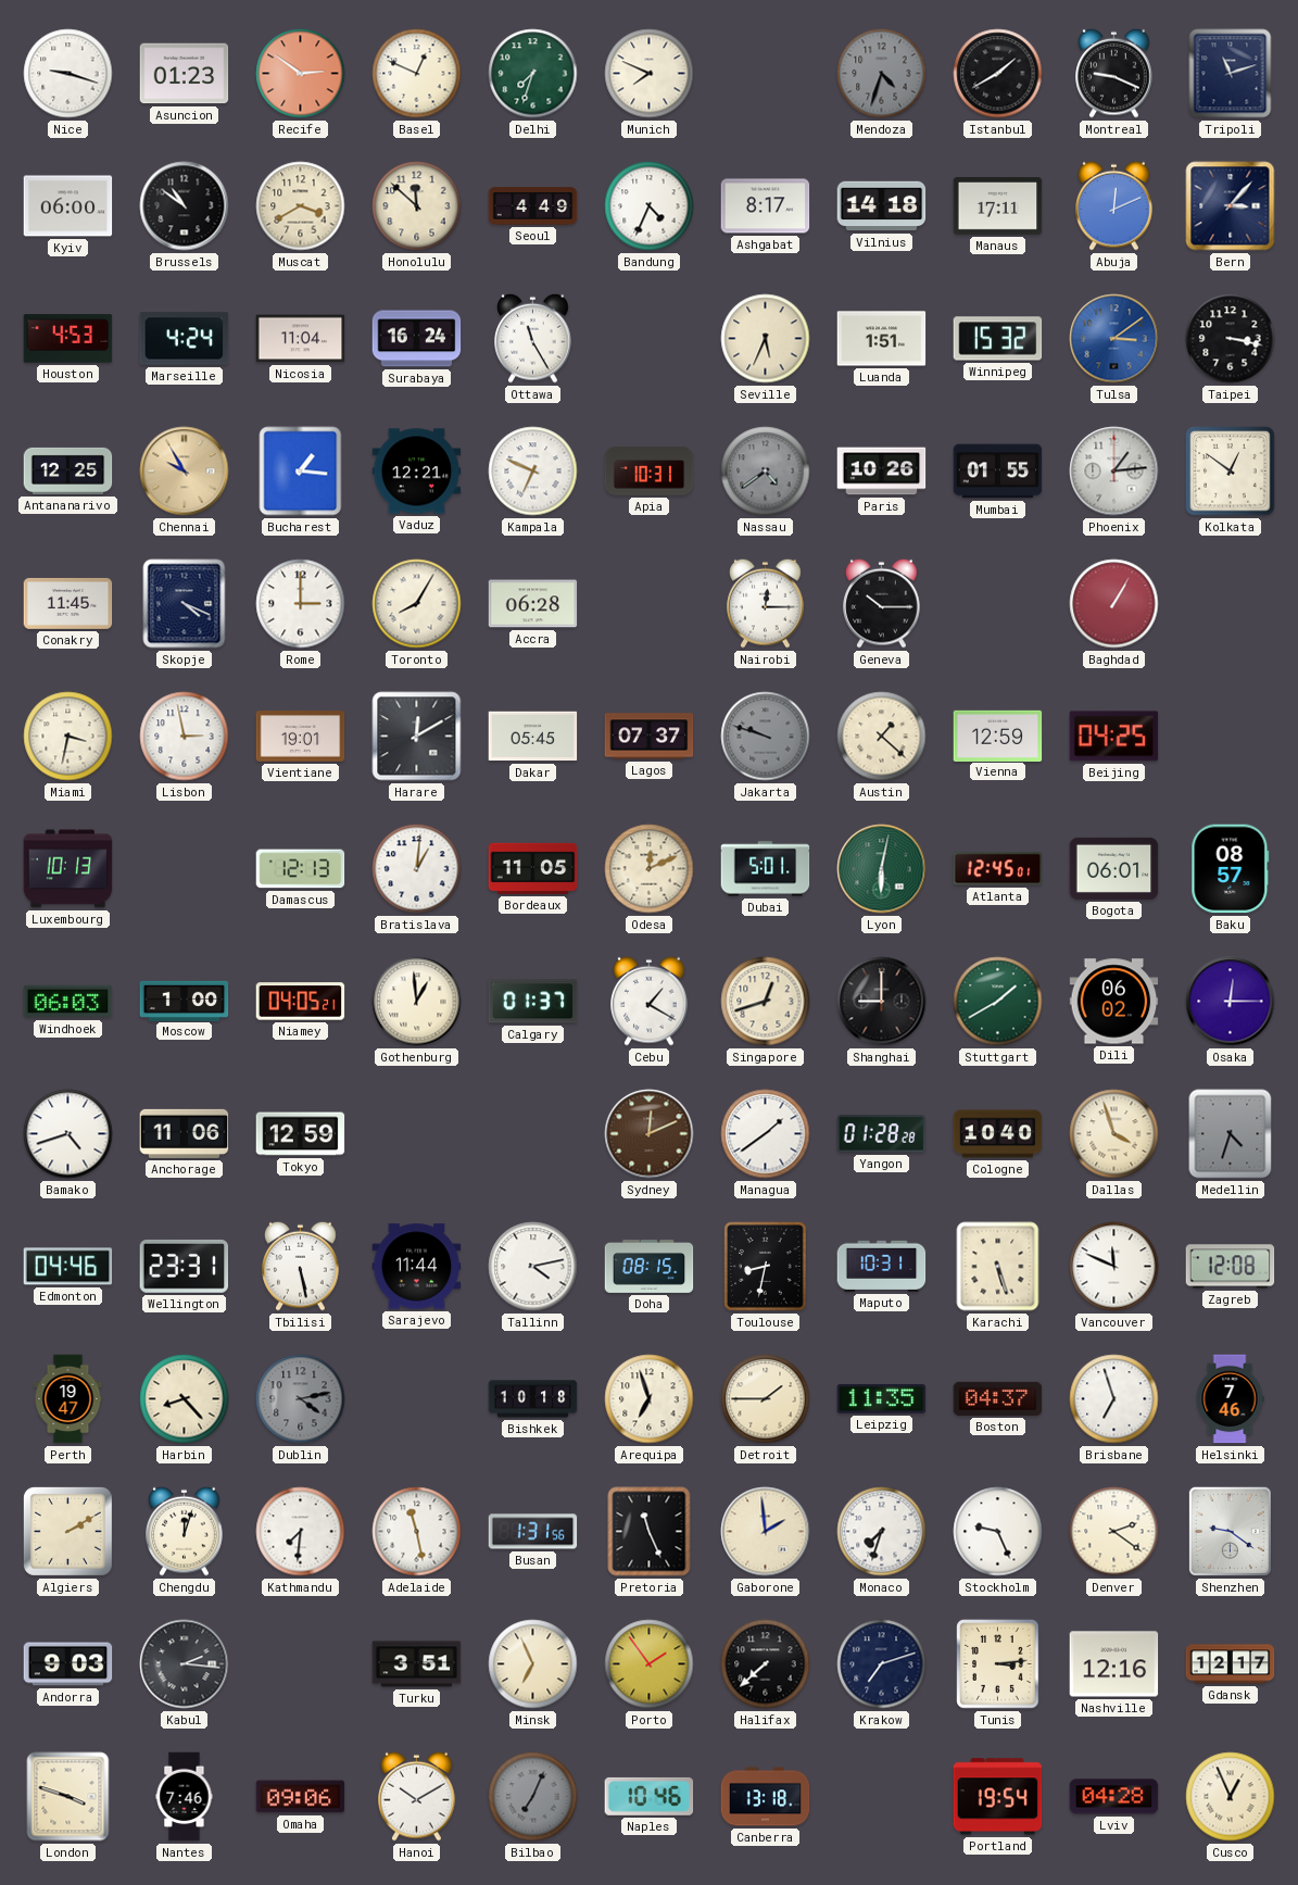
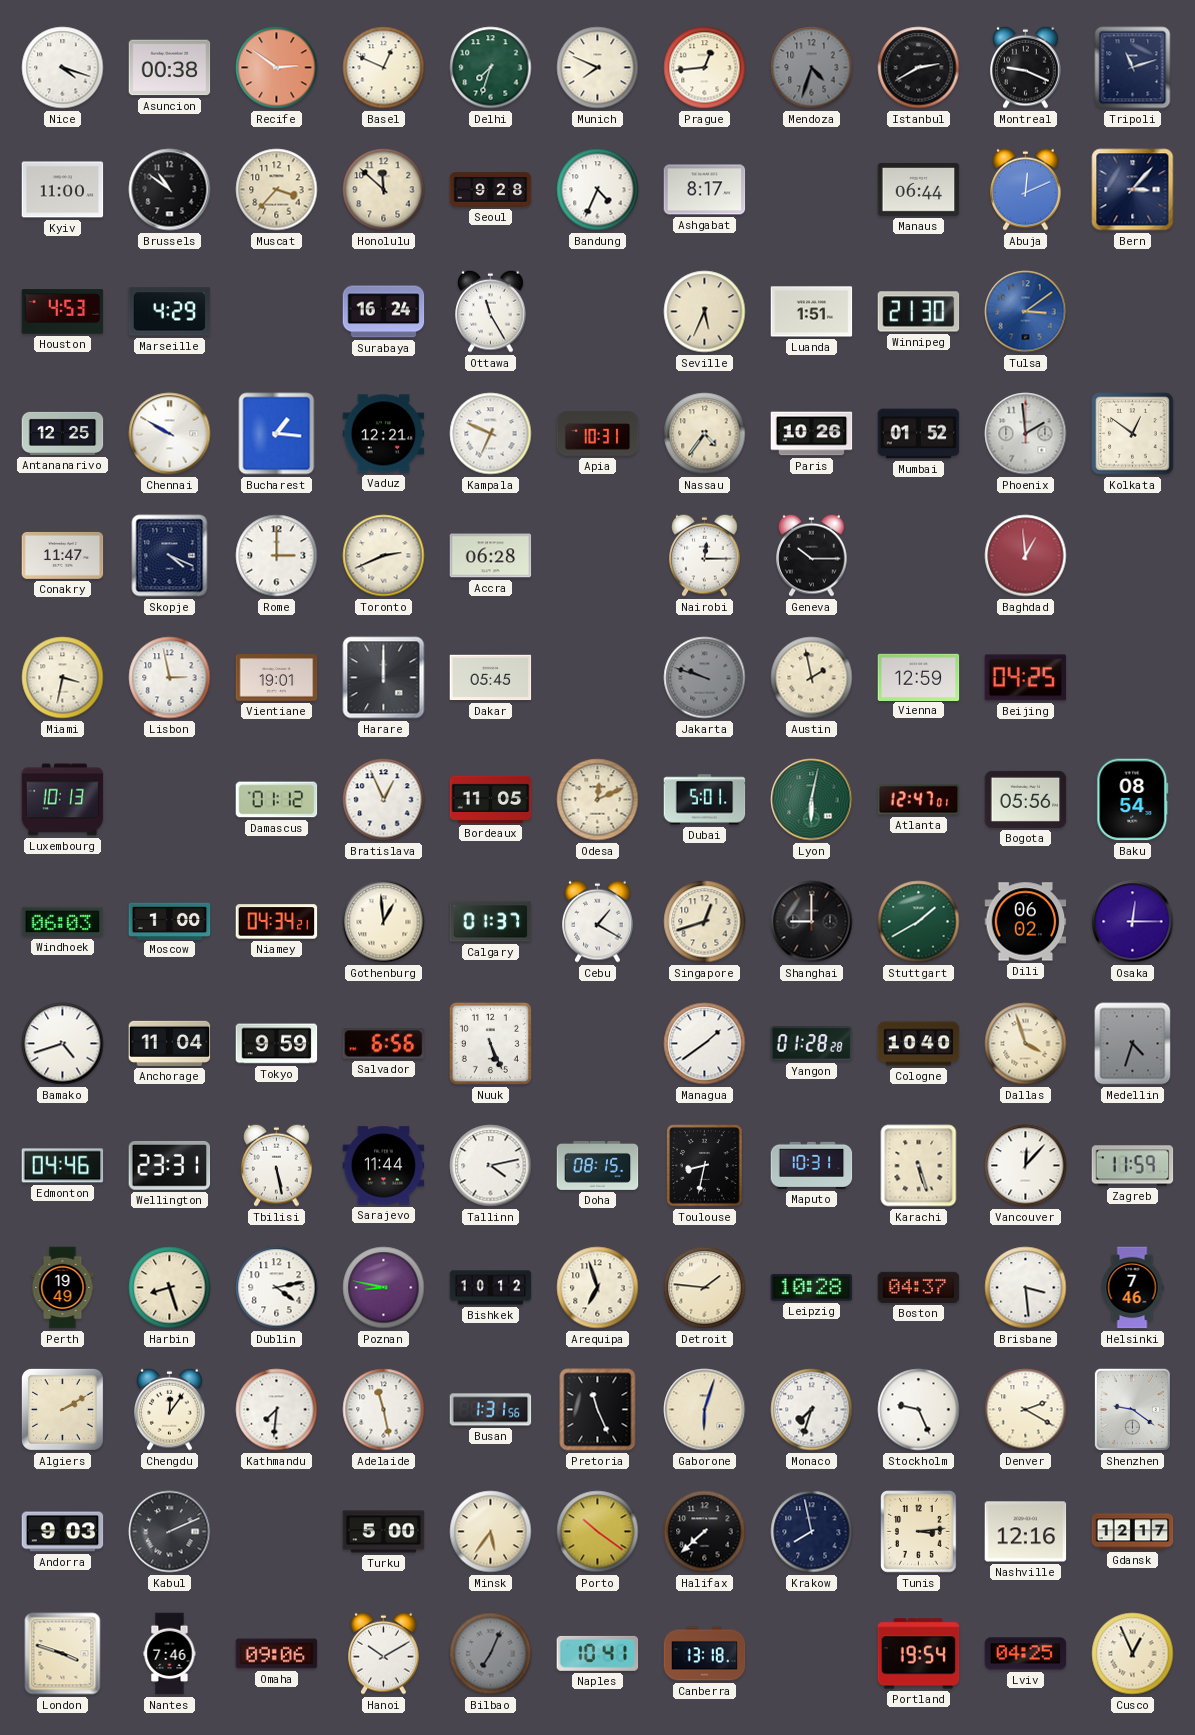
Nice: 9:18 -> 4:18 (63, 68)
Asuncion: 01:23 -> 00:38 (170, 68)
Prague: none -> 12:44 (705, 68)
Istanbul: 1:40 -> 2:40 (919, 68)
Kyiv: 06:00 -> 11:00 (63, 190)
Muscat: 3:40 -> 3:37 (277, 190)
Seoul: 4:49 -> 9:28 (491, 190)
Vilnius: 14:18 -> none (882, 206)
Manaus: 17:11 -> 06:44 (919, 189)
Marseille: 4:24 -> 4:29 (170, 312)
Nicosia: 11:04 -> none (301, 339)
Winnipeg: 15:32 -> 21:30 (919, 312)
Taipei: 3:17 -> none (1231, 339)
Chennai: 9:55 -> 9:50 (170, 434)
Chennai dial: champagne -> white (170, 434)
Nassau: 4:39 -> 4:36 (705, 434)
Nassau dial: grey -> cream (705, 434)
Mumbai: 01:55 -> 01:52 (919, 434)
Phoenix: 1:14 -> 1:59 (1026, 434)
Conakry: 11:45 -> 11:47 (63, 555)
Toronto: 8:05 -> 2:41 (384, 556)
Baghdad: 1:05 -> 12:59 (1026, 556)
Harare: 12:10 -> 12:00 (384, 678)
Lagos: 07:37 -> none (650, 737)
Austin: 1:22 -> 1:58 (812, 678)
Damascus: 12:13 -> 01:12 (277, 800)
Bratislava: 1:01 -> 12:56 (384, 800)
Atlanta: 12:45 -> 12:47 (919, 800)
Bogota: 06:01 -> 05:56 (1026, 799)
Baku: 08:57 -> 08:54 (1133, 800)
Niamey: 04:05 -> 04:34 (277, 922)
Anchorage: 11:06 -> 11:04 (170, 1043)
Tokyo: 12:59 -> 9:59 (277, 1044)
Salvador: none -> 6:56 (384, 1044)
Nuuk: none -> 5:26 (490, 1043)
Sydney: 12:11 -> none (650, 1134)
Vancouver: 11:49 -> 12:07 (1026, 1166)
Zagreb: 12:08 -> 11:59 (1133, 1166)
Perth: 19:47 -> 19:49 (63, 1288)
Harbin: 8:23 -> 8:27 (170, 1288)
Dublin dial: grey -> white (277, 1288)
Poznan: none -> 8:47 (384, 1288)
Bishkek: 10:18 -> 10:12 (491, 1288)
Detroit: 1:45 -> 1:46 (705, 1288)
Leipzig: 11:35 -> 10:28 (812, 1287)
Brisbane: 6:57 -> 3:29 (1026, 1288)
Chengdu: 12:03 -> 12:06 (170, 1409)
Gaborone: 1:59 -> 6:03 (705, 1410)
Denver: 2:21 -> 2:20 (1026, 1410)
Kabul: 2:16 -> 2:11 (170, 1532)
Turku: 3:51 -> 5:00 (384, 1532)
Minsk: 6:56 -> 5:36 (491, 1532)
Porto: 1:54 -> 10:21 (598, 1532)
Krakow: 7:12 -> 7:58 (812, 1532)
Naples: 10:46 -> 10:41 (598, 1653)
Lviv: 04:28 -> 04:25 (1026, 1654)
